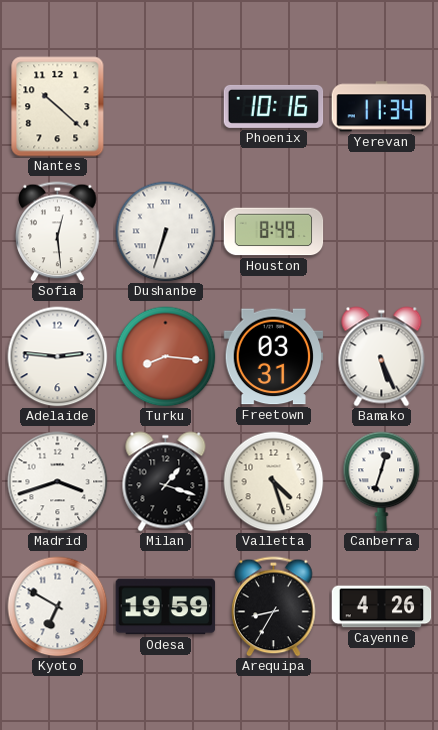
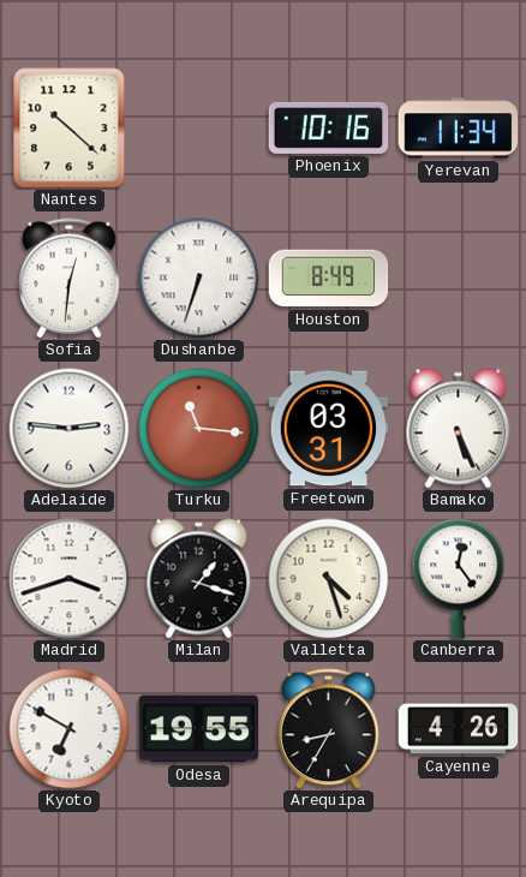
Sofia: 12:29 -> 12:31 (70, 279)
Turku: 8:16 -> 11:16 (199, 429)
Canberra: 12:33 -> 12:24 (459, 579)
Odesa: 19:59 -> 19:55 (199, 729)
